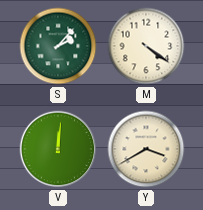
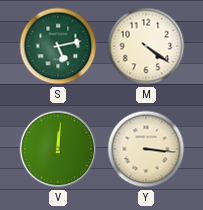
S: 2:07 -> 5:13 (58, 46)
Y: 3:40 -> 3:16 (146, 149)
